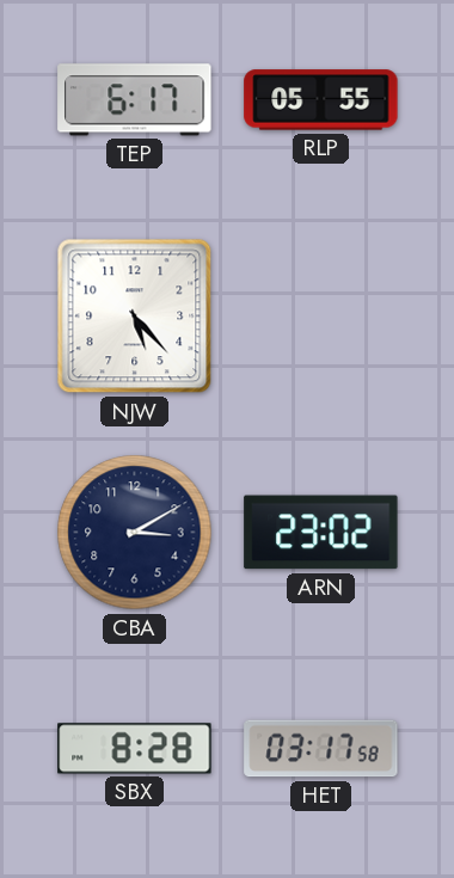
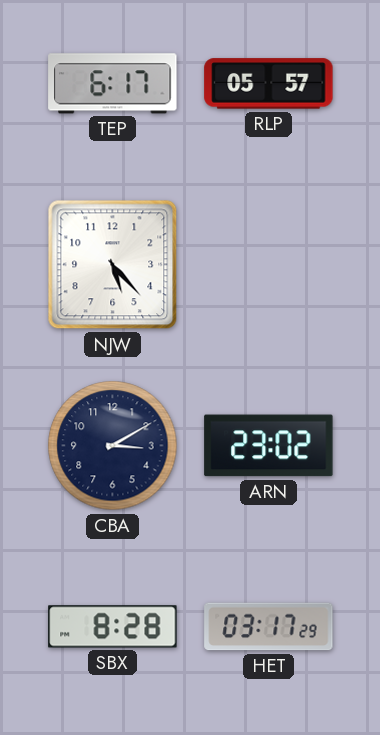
RLP: 05:55 -> 05:57 (269, 84)
HET: 03:17:58 -> 03:17:29 (269, 627)
